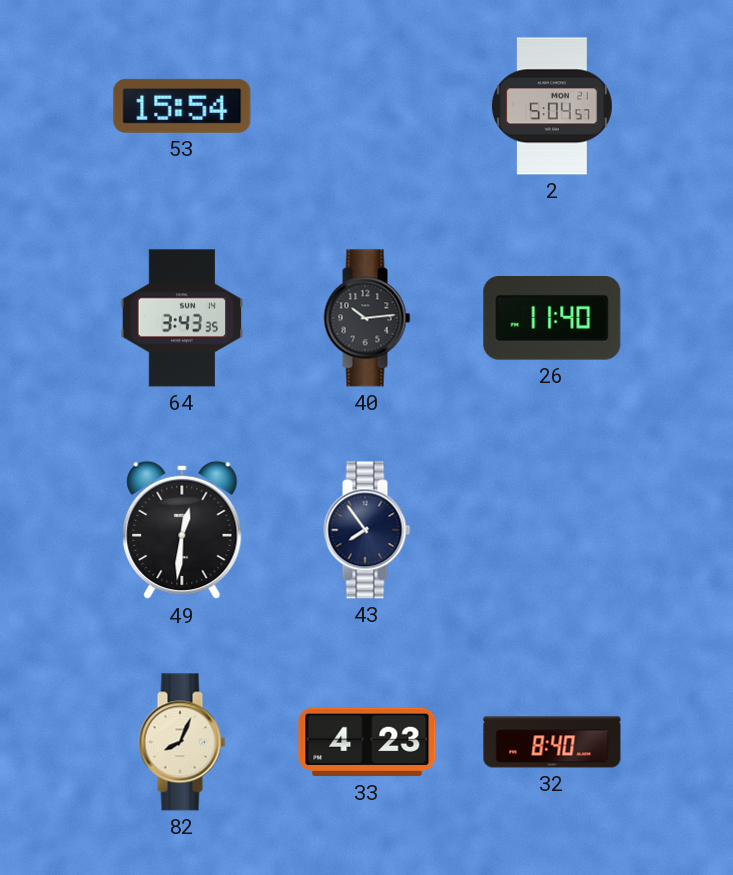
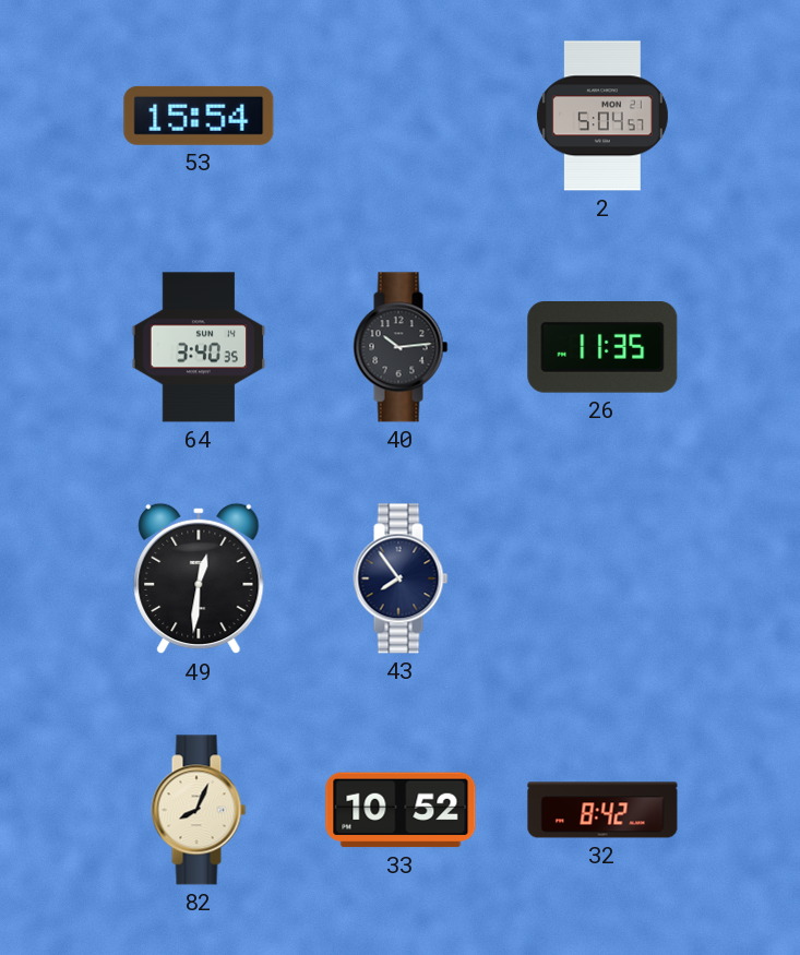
64: 3:43 -> 3:40 (199, 347)
26: 11:40 -> 11:35 (602, 348)
33: 4:23 -> 10:52 (401, 810)
32: 8:40 -> 8:42 (602, 810)
